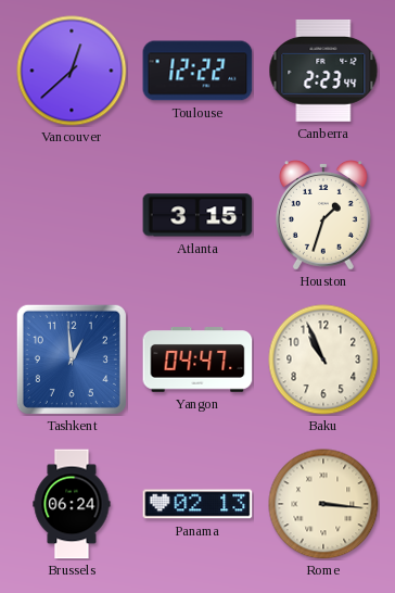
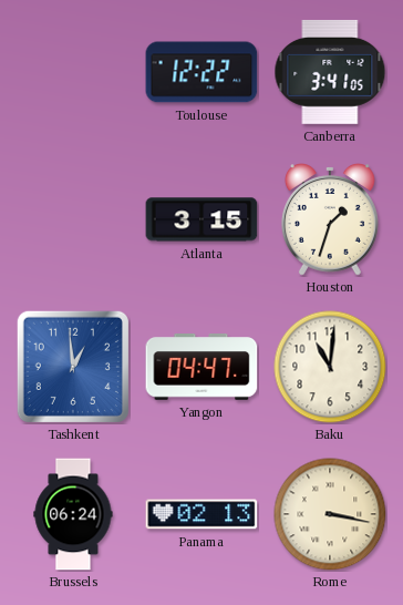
Vancouver: 12:38 -> none (72, 71)
Canberra: 2:23 -> 3:41 (330, 72)
Baku: 10:56 -> 11:01 (330, 367)
Rome: 3:16 -> 3:17 (330, 514)
